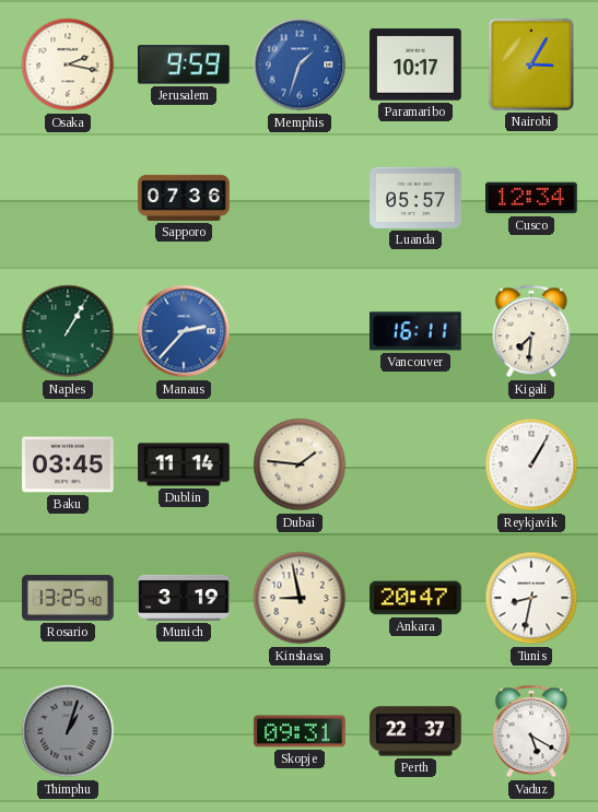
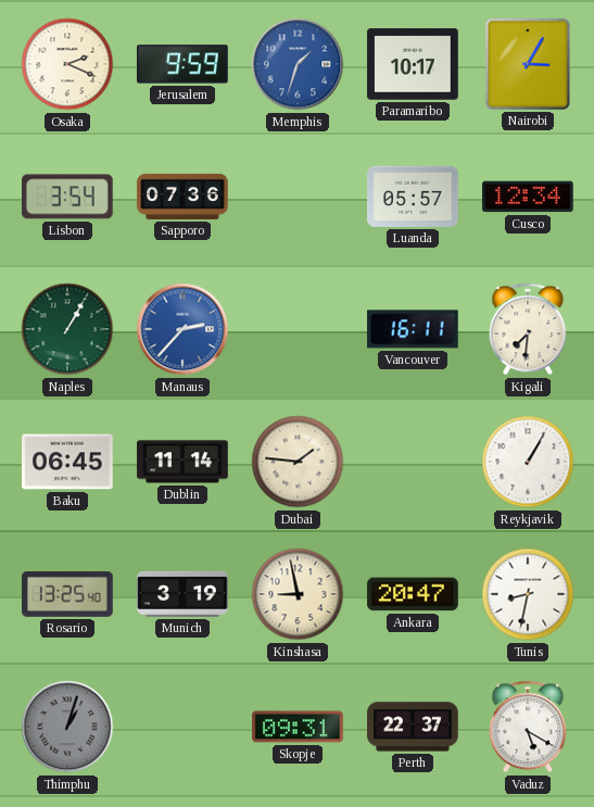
Osaka: 2:17 -> 2:19 (67, 64)
Lisbon: none -> 3:54 (68, 197)
Baku: 03:45 -> 06:45 (67, 462)
